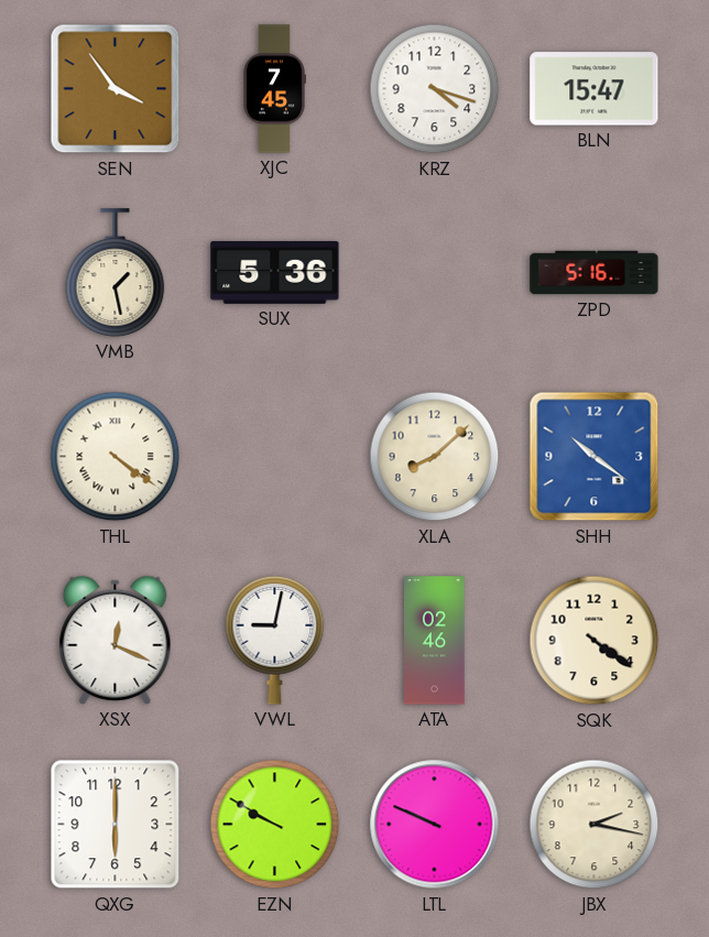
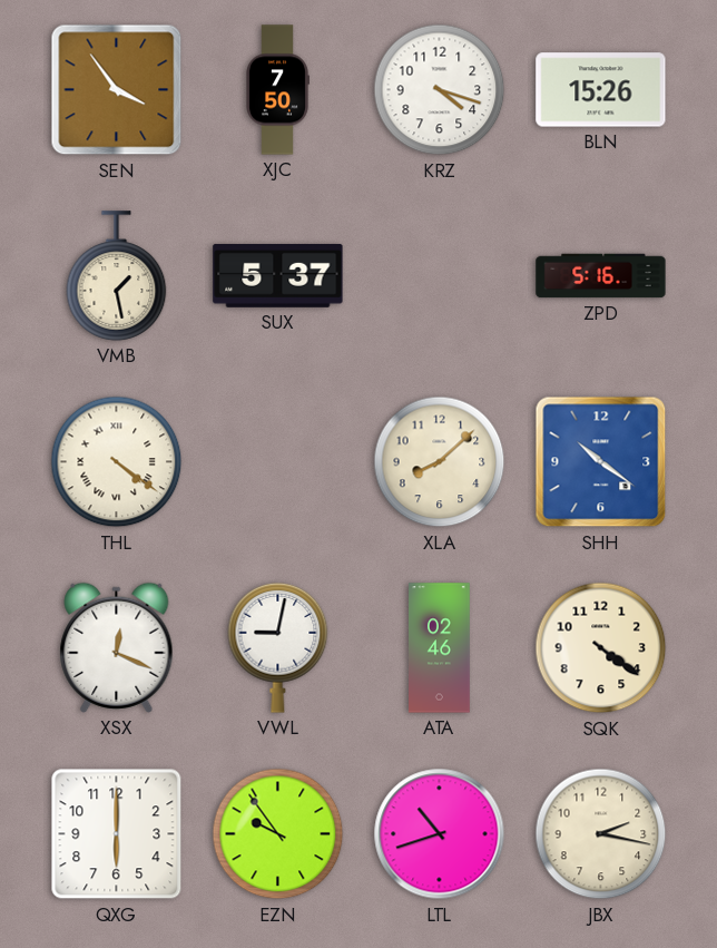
XJC: 7:45 -> 7:50 (277, 90)
BLN: 15:47 -> 15:26 (601, 90)
SUX: 5:36 -> 5:37 (278, 275)
EZN: 9:50 -> 9:54 (278, 834)
LTL: 9:49 -> 10:42 (440, 834)
